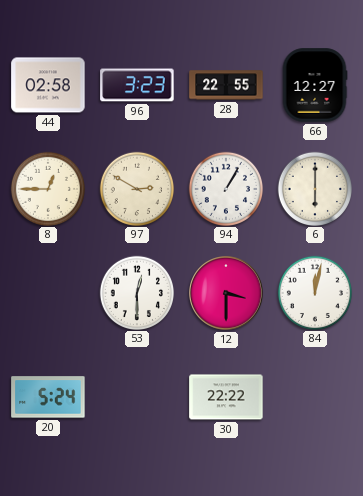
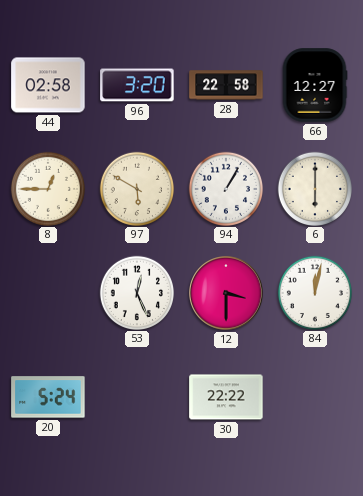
96: 3:23 -> 3:20 (137, 85)
28: 22:55 -> 22:58 (226, 85)
97: 2:50 -> 5:50 (136, 188)
53: 12:30 -> 12:26 (136, 292)
